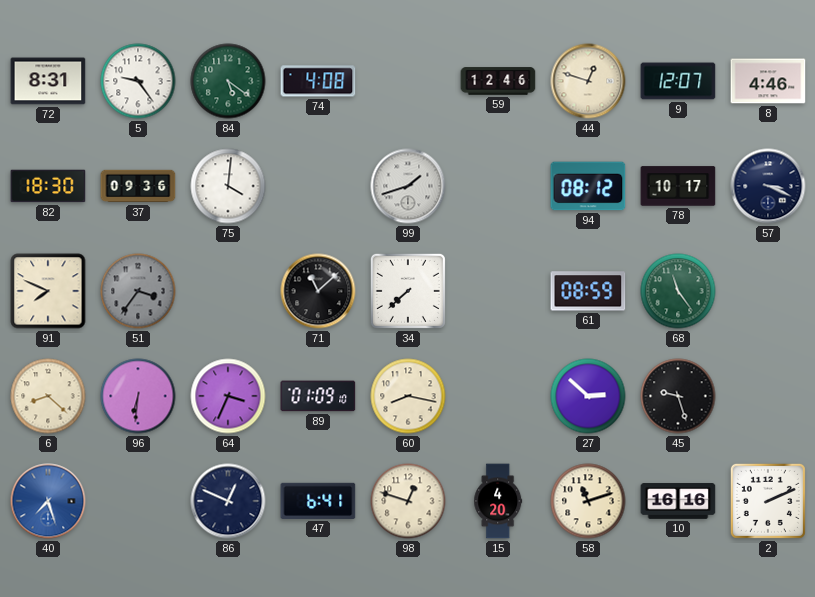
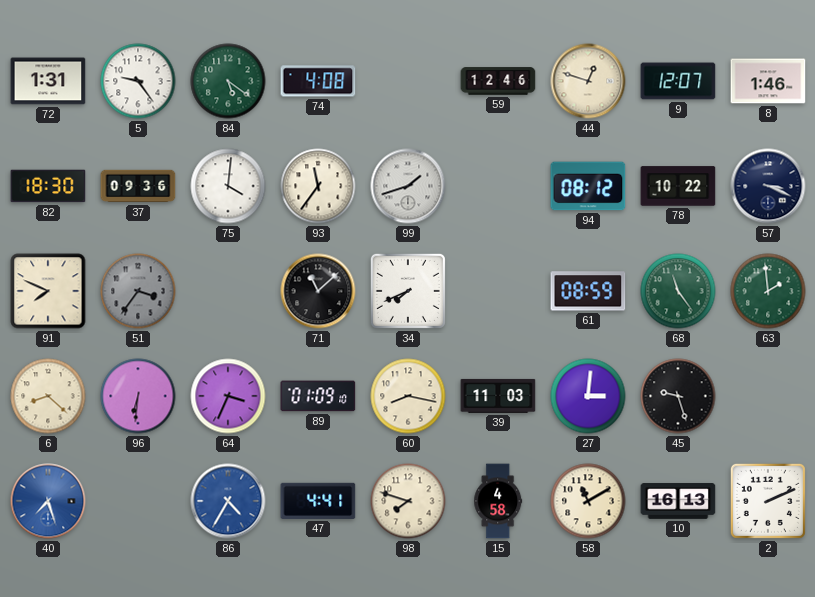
72: 8:31 -> 1:31 (48, 81)
8: 4:46 -> 1:46 (768, 81)
93: none -> 11:36 (318, 186)
78: 10:17 -> 10:22 (678, 186)
34: 7:38 -> 7:41 (408, 291)
63: none -> 1:59 (768, 291)
39: none -> 11:03 (498, 396)
27: 2:52 -> 3:01 (588, 396)
86: 12:49 -> 4:35 (228, 501)
86 dial: navy -> blue (228, 501)
47: 6:41 -> 4:41 (318, 501)
98: 12:48 -> 7:48 (408, 501)
15: 4:20 -> 4:58 (498, 501)
58: 11:12 -> 11:10 (588, 501)
10: 16:16 -> 16:13 (678, 501)
